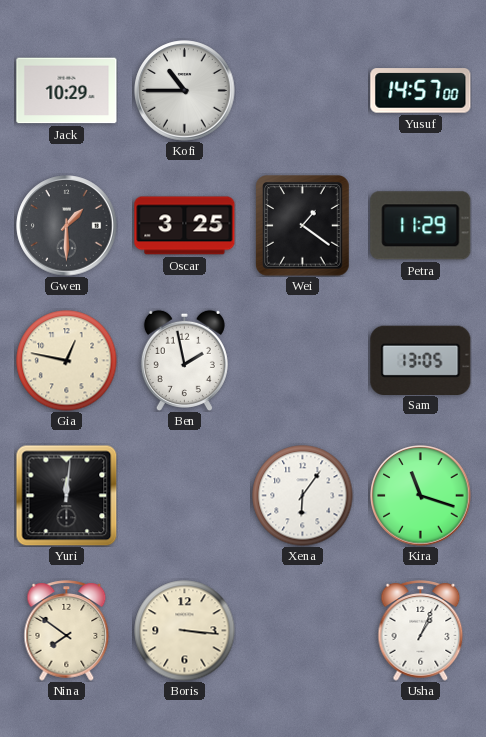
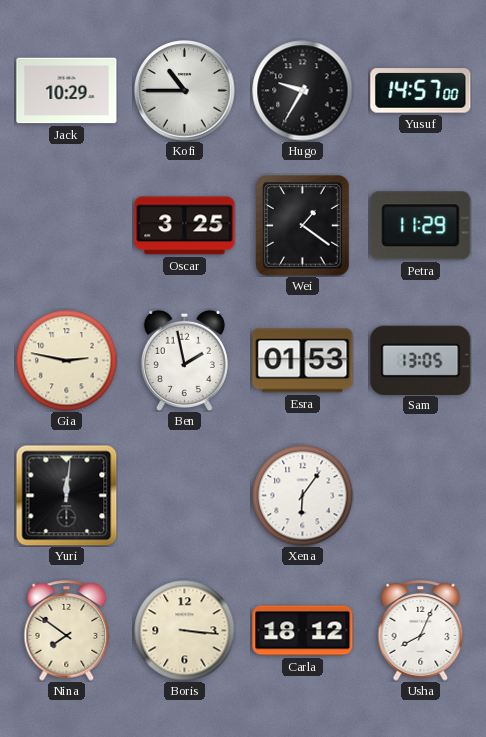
Hugo: none -> 9:35 (303, 91)
Gwen: 1:30 -> none (67, 226)
Gia: 12:47 -> 2:47 (67, 361)
Esra: none -> 01:53 (303, 361)
Kira: 11:18 -> none (421, 496)
Carla: none -> 18:12 (303, 631)
Usha: 1:04 -> 8:04 (421, 631)
